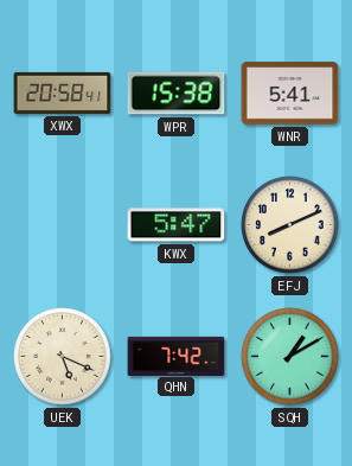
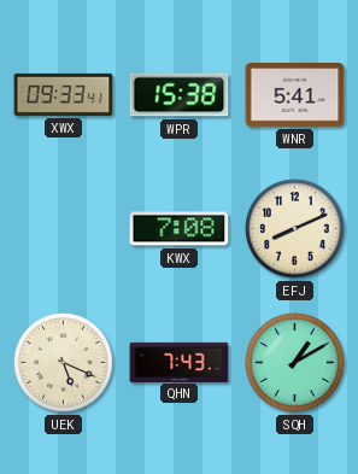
XWX: 20:58 -> 09:33 (64, 94)
KWX: 5:47 -> 7:08 (180, 229)
QHN: 7:42 -> 7:43 (180, 362)
